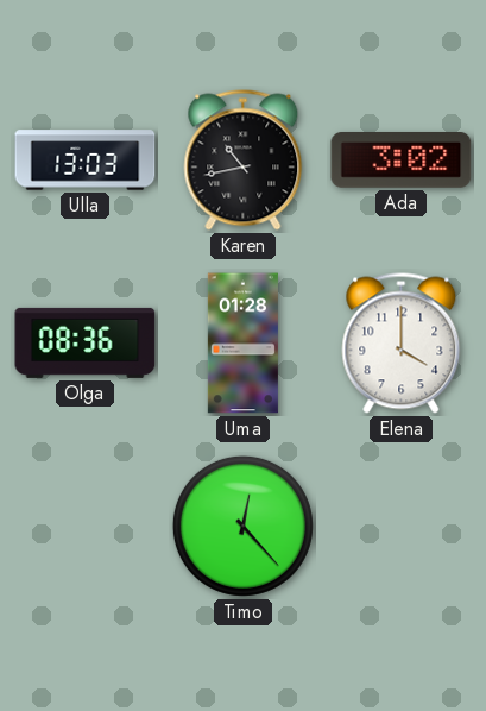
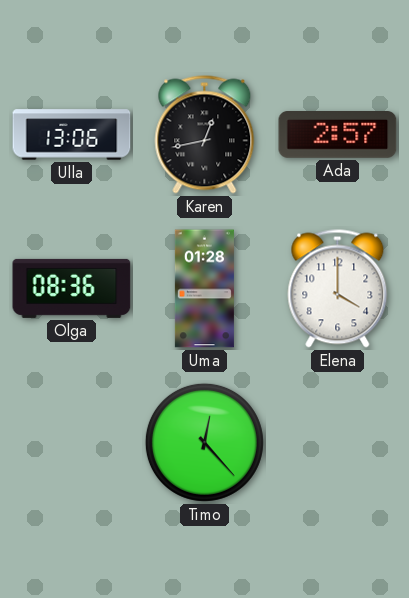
Ulla: 13:03 -> 13:06 (72, 135)
Karen: 10:43 -> 12:43 (205, 135)
Ada: 3:02 -> 2:57 (338, 135)
